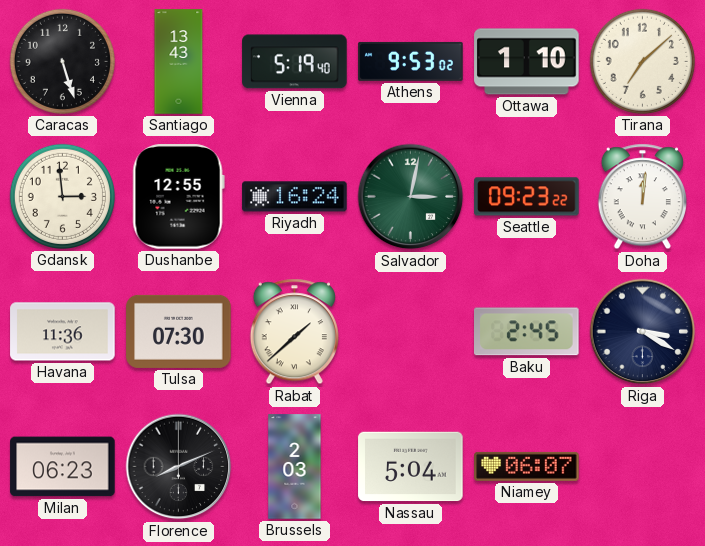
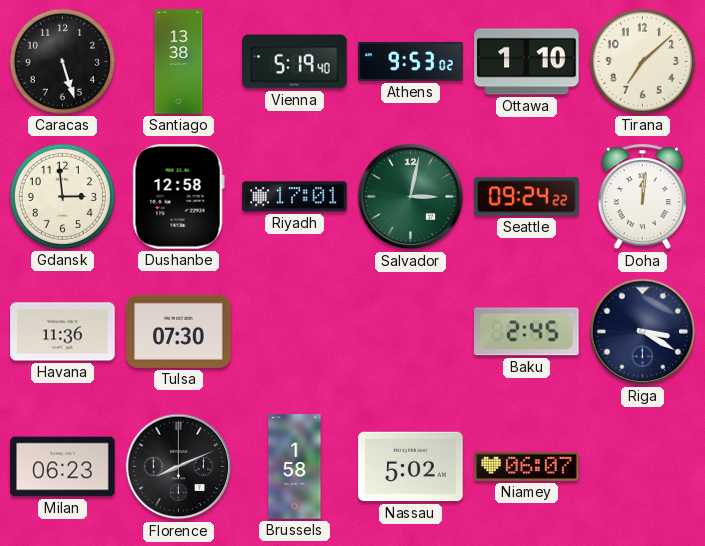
Santiago: 13:43 -> 13:38 (179, 62)
Dushanbe: 12:55 -> 12:58 (178, 197)
Riyadh: 16:24 -> 17:01 (295, 197)
Seattle: 09:23 -> 09:24 (527, 197)
Rabat: 1:38 -> none (294, 332)
Brussels: 2:03 -> 1:58 (295, 467)
Nassau: 5:04 -> 5:02 (411, 467)
